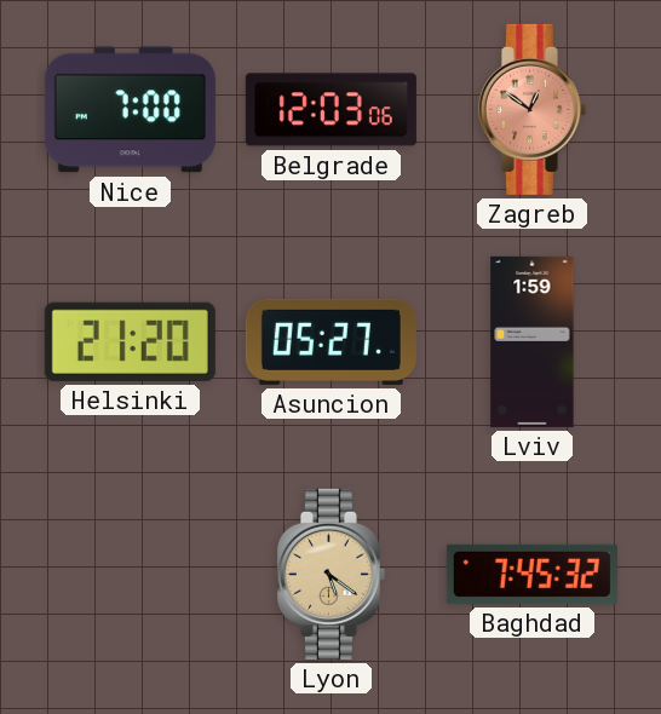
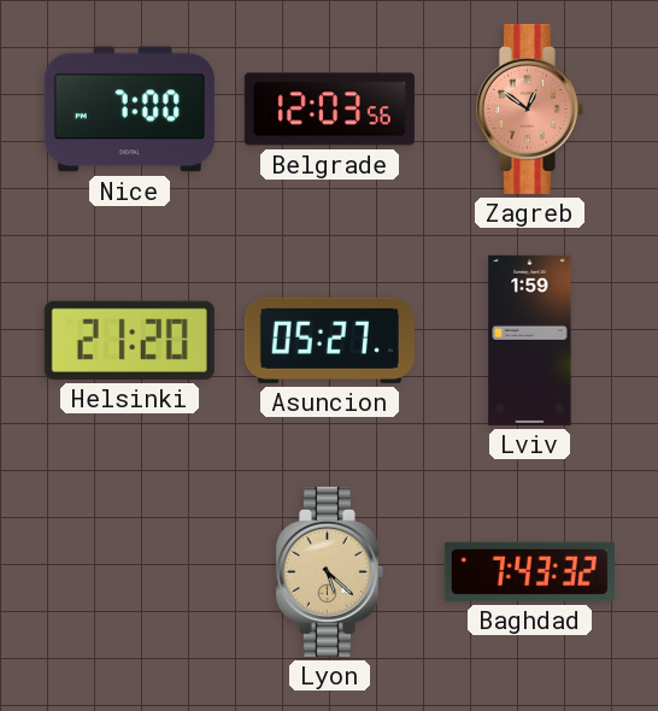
Belgrade: 12:03:06 -> 12:03:56 (329, 110)
Lyon: 5:21 -> 5:22 (329, 571)
Baghdad: 7:45 -> 7:43 (529, 571)
